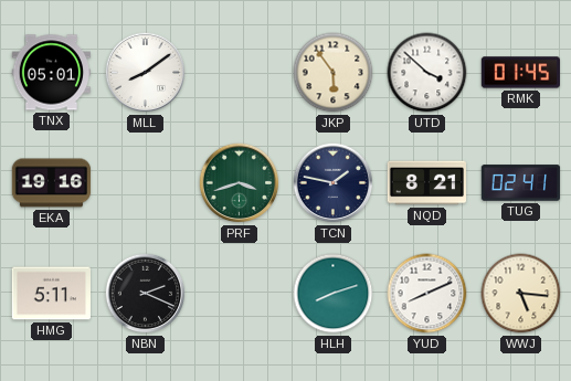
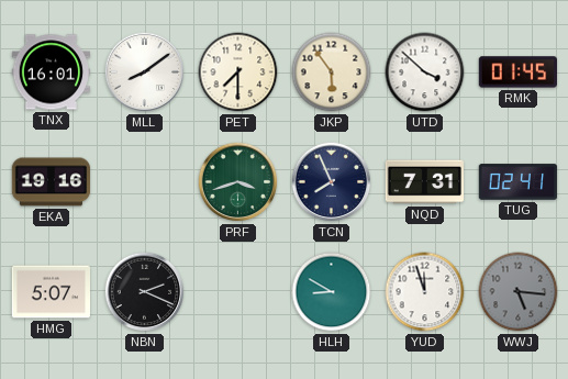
TNX: 05:01 -> 16:01 (51, 73)
PET: none -> 7:30 (238, 73)
TCN: 1:47 -> 7:56 (332, 182)
NQD: 8:21 -> 7:31 (425, 182)
HMG: 5:11 -> 5:07 (52, 292)
HLH: 8:12 -> 8:50 (332, 292)
YUD: 8:11 -> 11:57 (425, 292)
WWJ dial: cream -> grey (519, 292)
